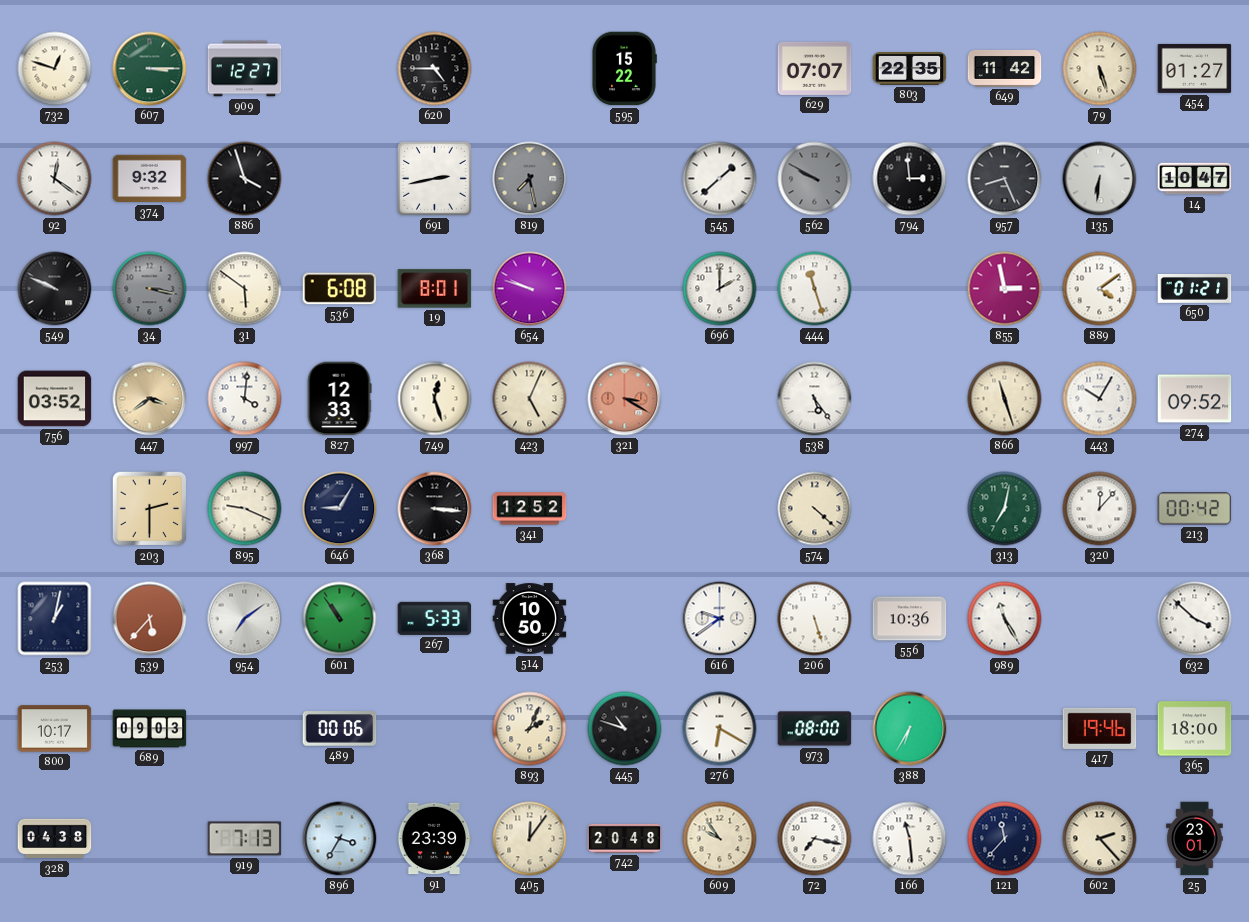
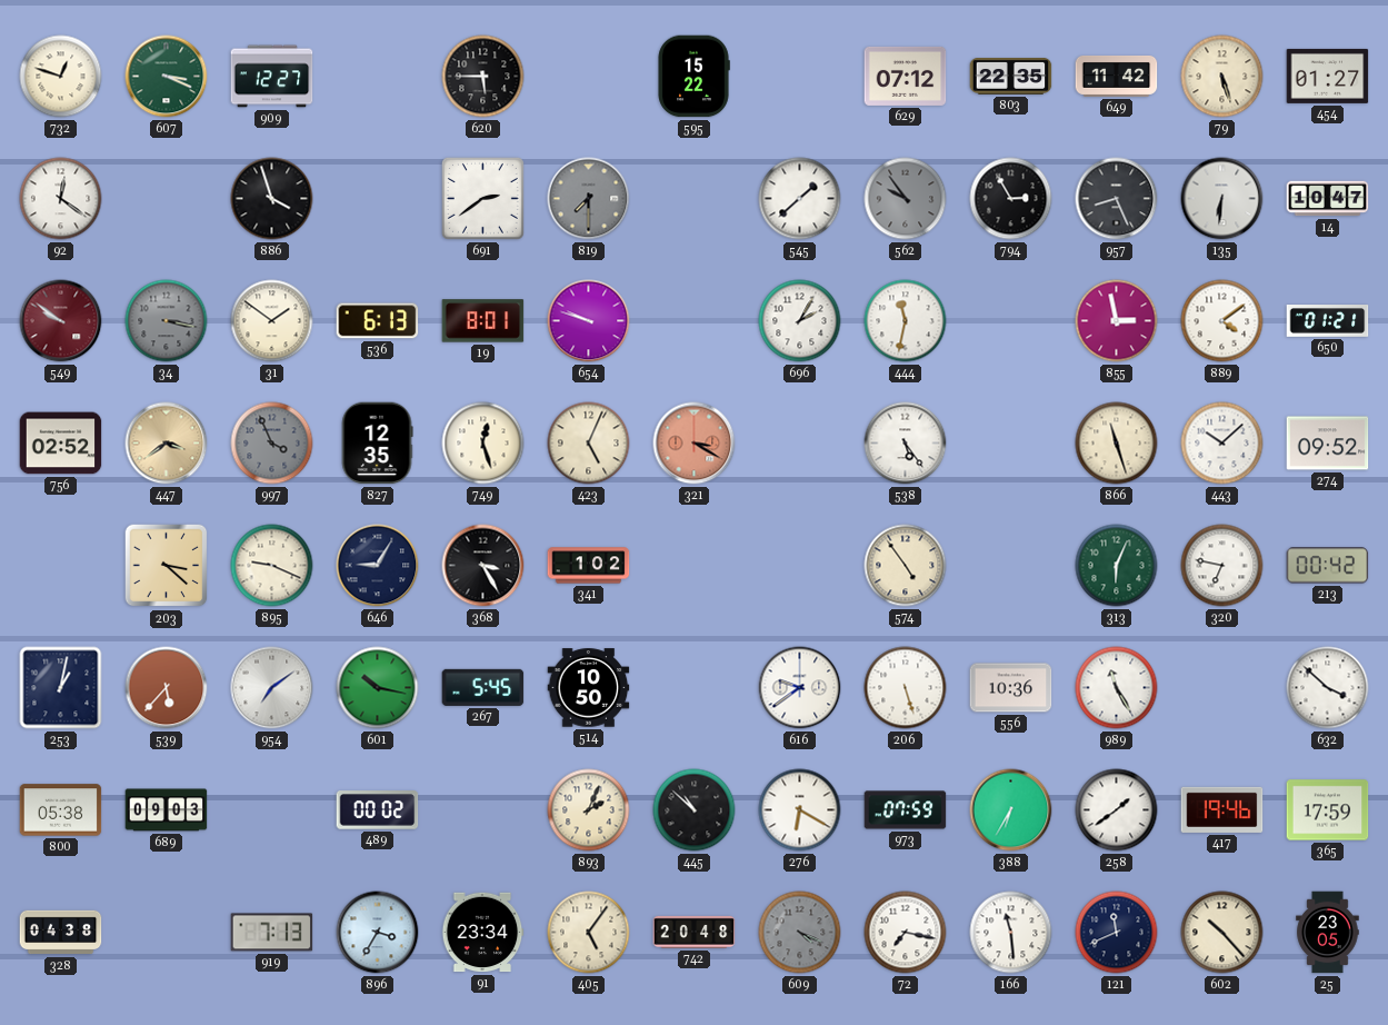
607: 3:15 -> 3:19 (167, 77)
620: 4:45 -> 5:45 (483, 77)
629: 07:07 -> 07:12 (906, 76)
374: 9:32 -> none (150, 179)
691: 2:43 -> 2:39 (482, 198)
819: 7:28 -> 7:30 (589, 199)
562: 9:50 -> 9:54 (906, 199)
794: 2:59 -> 2:55 (1011, 199)
549: 9:49 -> 9:51 (61, 321)
549 dial: black -> burgundy (61, 321)
31: 5:51 -> 1:51 (272, 321)
536: 6:08 -> 6:13 (378, 321)
696: 2:00 -> 2:05 (800, 321)
444: 11:27 -> 11:32 (906, 321)
756: 03:52 -> 02:52 (61, 444)
997: 4:01 -> 3:56 (272, 444)
997 dial: white -> grey (272, 444)
827: 12:33 -> 12:35 (377, 444)
443: 10:05 -> 10:08 (1222, 444)
203: 2:30 -> 3:22 (167, 566)
368: 3:16 -> 3:25 (483, 566)
341: 12:52 -> 1:02 (589, 566)
574: 4:22 -> 4:54 (906, 566)
313: 7:02 -> 6:04 (1117, 566)
320: 12:07 -> 6:47 (1222, 566)
601: 10:54 -> 10:17 (378, 688)
267: 5:33 -> 5:45 (483, 687)
800: 10:17 -> 05:38 (61, 810)
489: 00:06 -> 00:02 (378, 810)
445: 10:48 -> 10:52 (695, 810)
973: 08:00 -> 07:59 (906, 810)
258: none -> 1:39 (1117, 810)
365: 18:00 -> 17:59 (1328, 810)
91: 23:39 -> 23:34 (482, 933)
405: 12:06 -> 5:06 (589, 933)
609: 9:54 -> 4:19 (800, 933)
609 dial: cream -> grey (800, 933)
121: 11:37 -> 11:41 (1117, 933)
602: 2:23 -> 10:23 (1222, 933)
25: 23:01 -> 23:05 (1328, 933)
